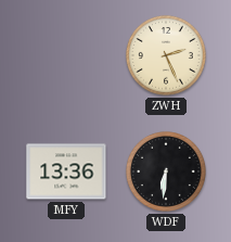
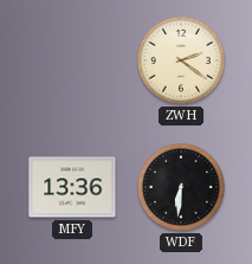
ZWH: 2:26 -> 2:21 (181, 60)
